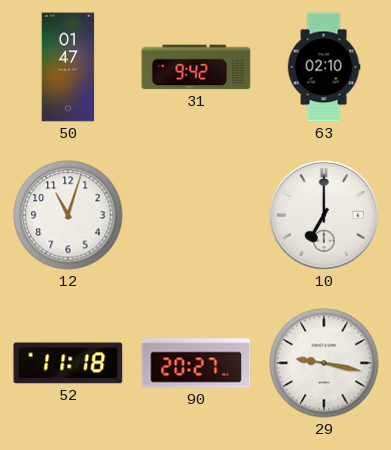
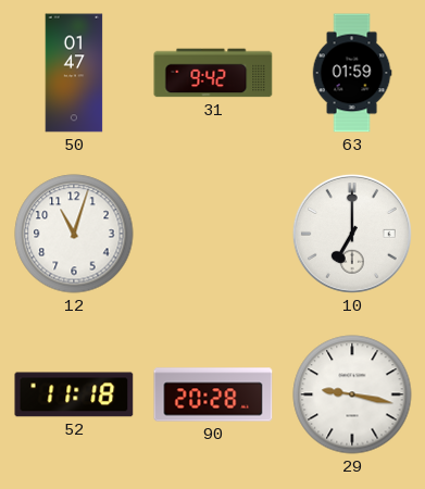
63: 02:10 -> 01:59 (352, 73)
90: 20:27 -> 20:28 (213, 394)
